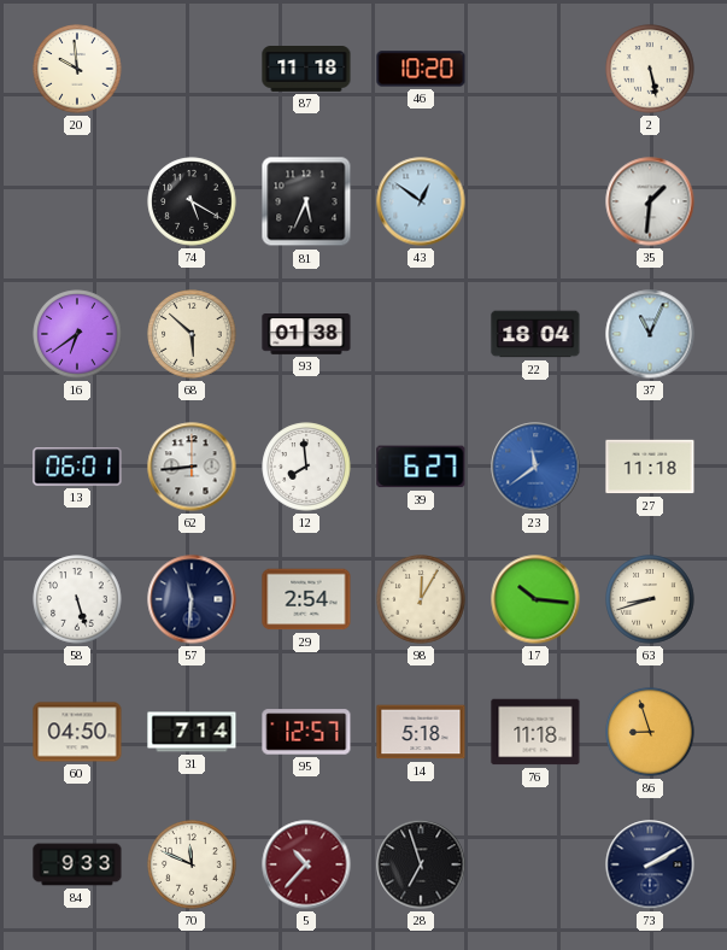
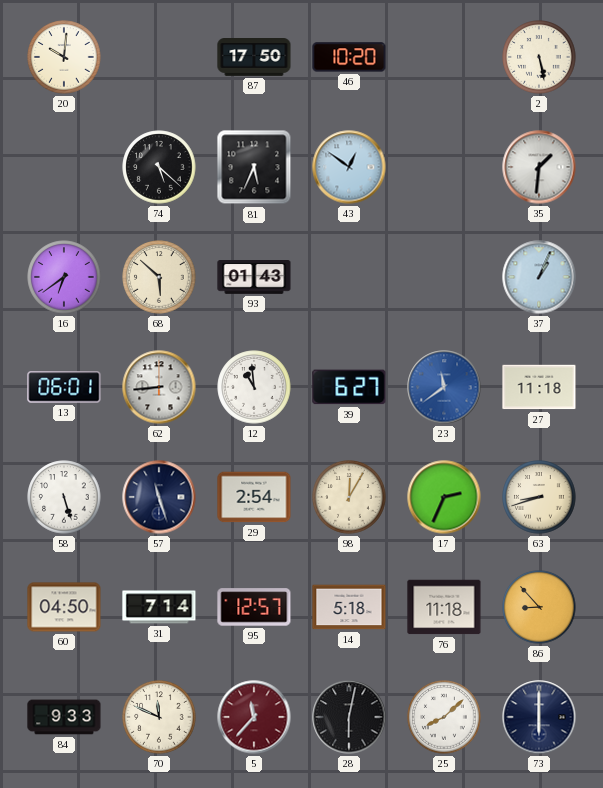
20: 9:59 -> 10:01 (64, 57)
87: 11:18 -> 17:50 (254, 58)
74: 5:20 -> 5:22 (159, 167)
93: 01:38 -> 01:43 (254, 278)
22: 18:04 -> none (535, 334)
37: 11:04 -> 1:04 (539, 277)
12: 7:59 -> 10:59 (254, 387)
57: 11:31 -> 11:27 (159, 497)
17: 10:16 -> 2:34 (444, 497)
86: 8:57 -> 8:53 (539, 607)
5: 10:37 -> 11:37 (254, 717)
28: 6:57 -> 6:02 (349, 717)
25: none -> 8:08 (444, 717)
73: 2:10 -> 6:00 (539, 717)
